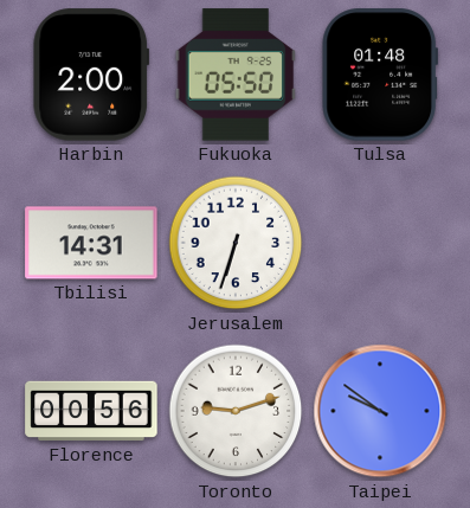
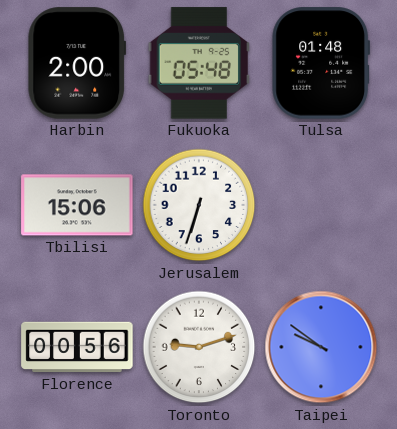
Fukuoka: 05:50 -> 05:48 (199, 63)
Tbilisi: 14:31 -> 15:06 (77, 205)
